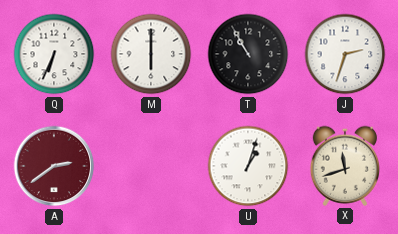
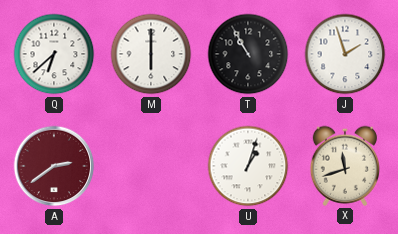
Q: 6:34 -> 6:38 (54, 54)
J: 2:33 -> 1:57 (345, 54)
